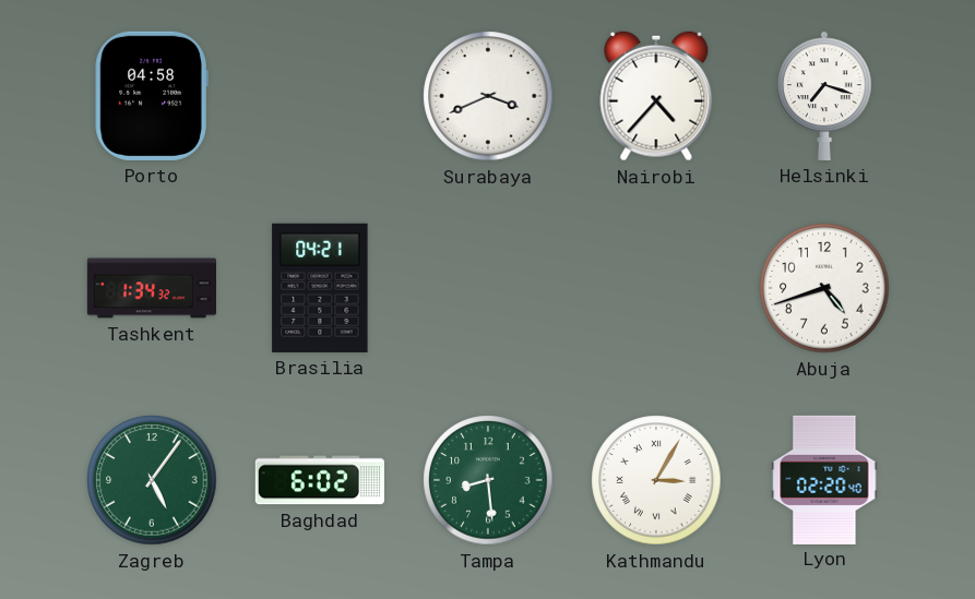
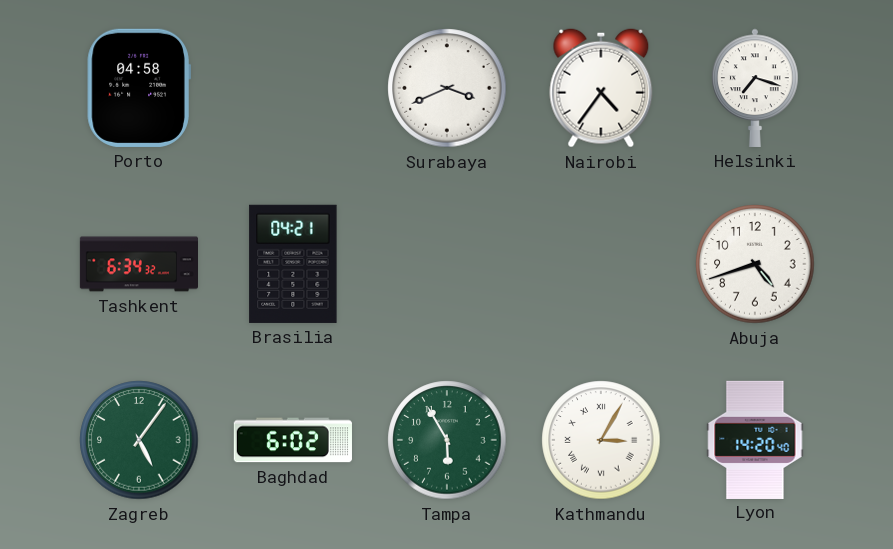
Nairobi: 4:37 -> 4:36 (601, 88)
Tashkent: 1:34 -> 6:34 (138, 264)
Tampa: 8:29 -> 5:55 (447, 440)
Lyon: 02:20 -> 14:20 (755, 439)
